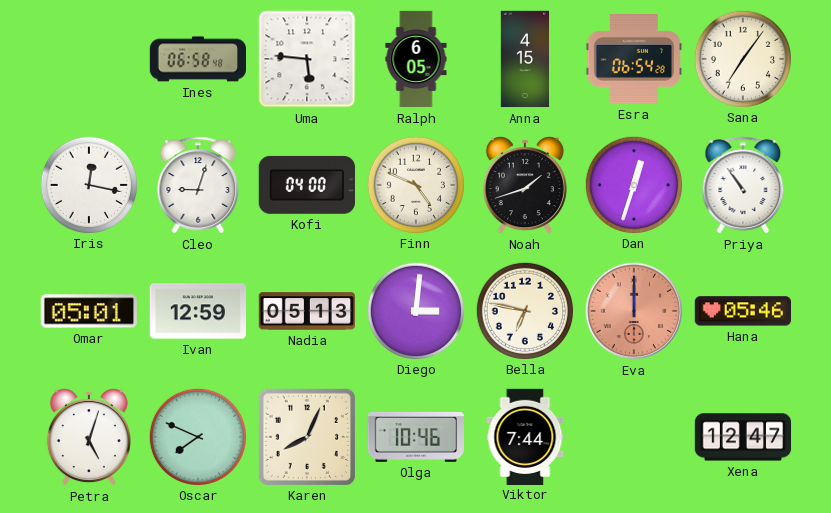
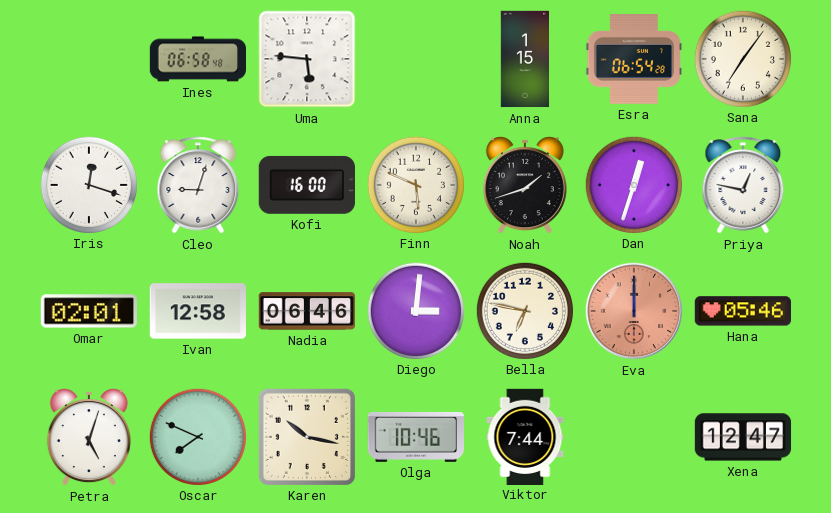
Ralph: 6:05 -> none (416, 59)
Anna: 4:15 -> 1:15 (525, 59)
Iris: 12:17 -> 12:18 (88, 184)
Kofi: 04:00 -> 16:00 (307, 185)
Finn: 4:49 -> 5:49 (415, 184)
Priya: 10:54 -> 12:47 (743, 185)
Omar: 05:01 -> 02:01 (88, 311)
Ivan: 12:59 -> 12:58 (197, 311)
Nadia: 05:13 -> 06:46 (306, 311)
Karen: 8:04 -> 10:17 (307, 437)
